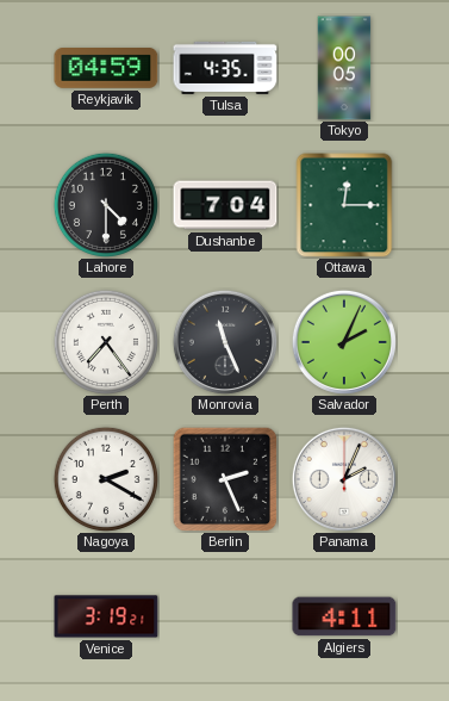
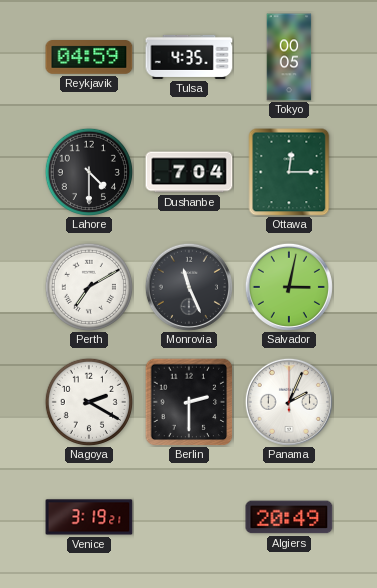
Perth: 7:24 -> 7:10 (89, 287)
Salvador: 2:04 -> 3:02 (289, 287)
Berlin: 2:26 -> 2:30 (189, 402)
Algiers: 4:11 -> 20:49 (289, 517)
